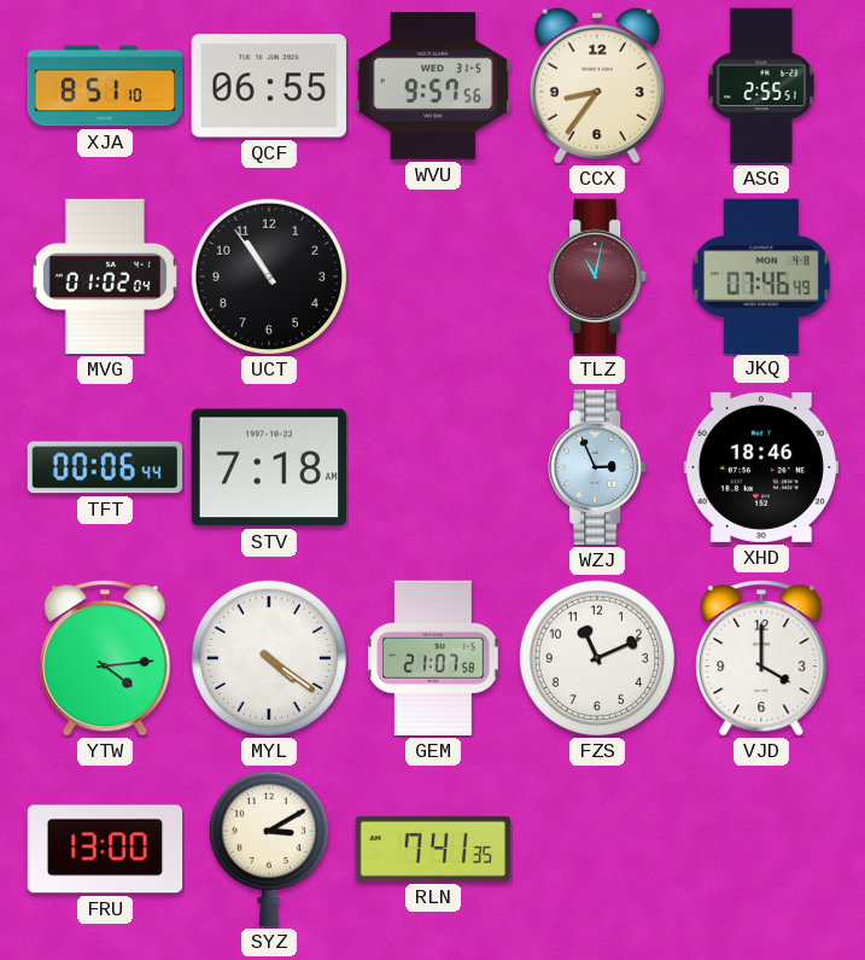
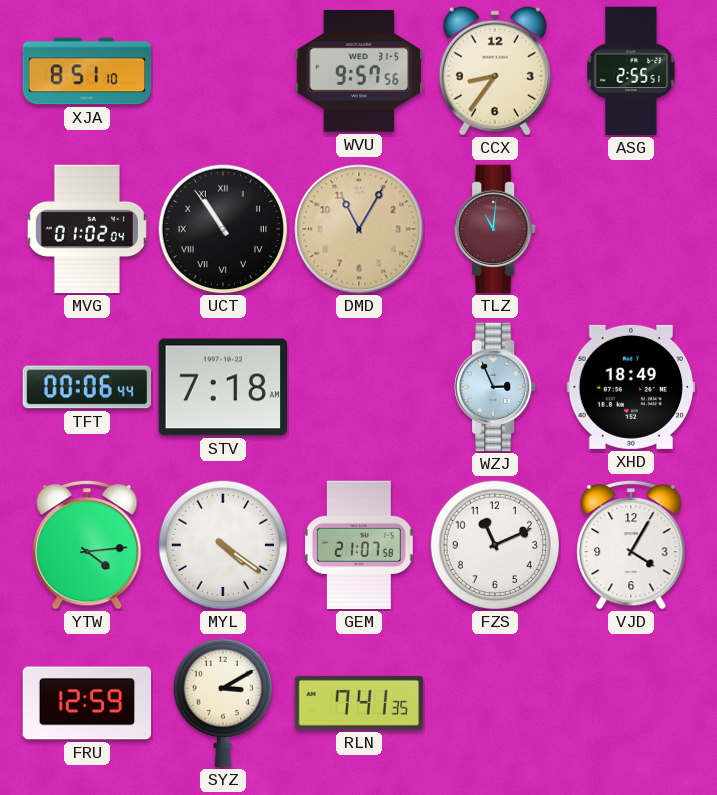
QCF: 06:55 -> none (268, 86)
UCT numerals: Arabic -> Roman (223, 229)
DMD: none -> 11:05 (359, 229)
TLZ: 11:02 -> 11:01 (496, 229)
JKQ: 07:46 -> none (761, 275)
XHD: 18:46 -> 18:49 (631, 387)
VJD: 4:00 -> 4:05 (631, 545)
FRU: 13:00 -> 12:59 (87, 703)
